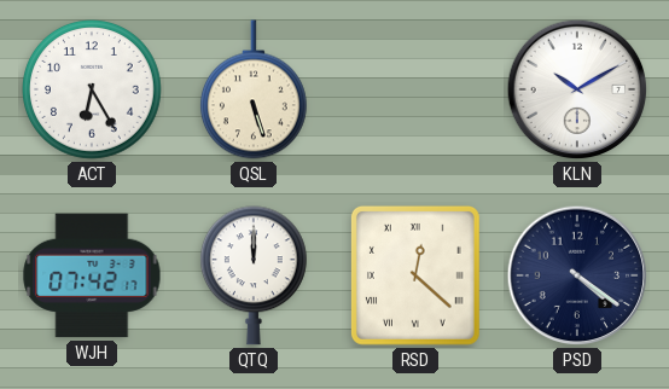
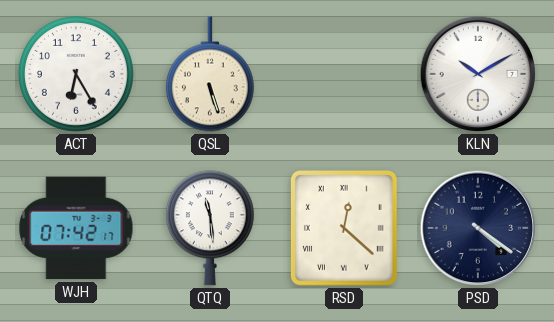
QTQ: 12:00 -> 11:29 (210, 228)
